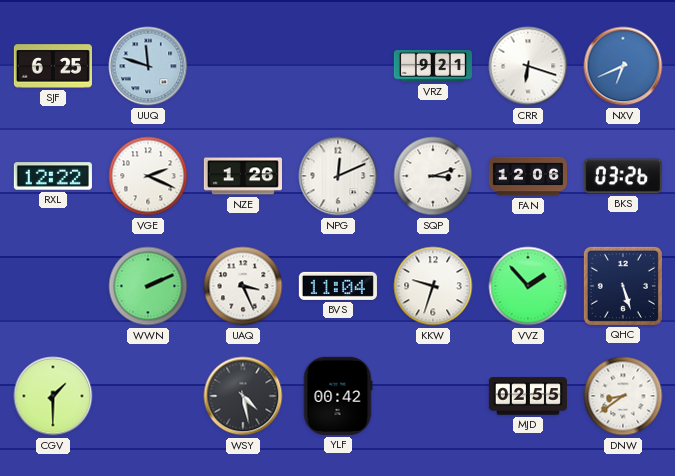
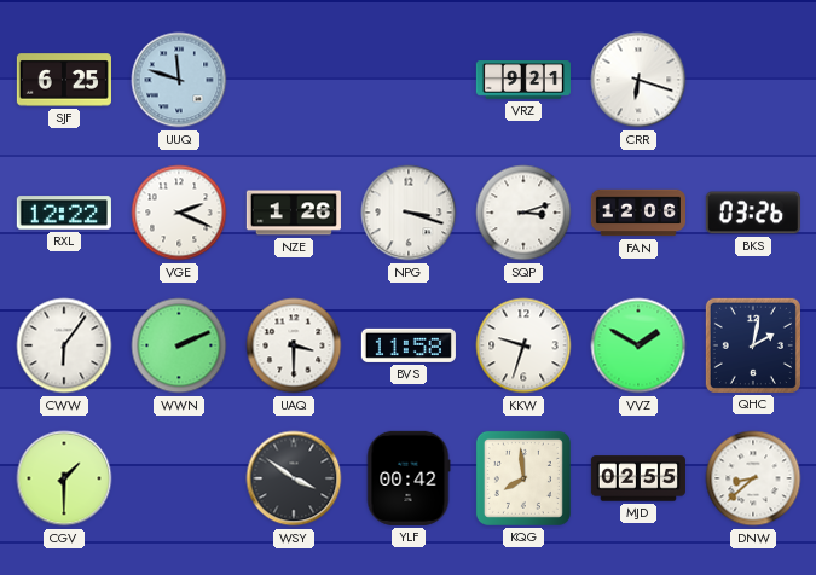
NXV: 6:41 -> none (623, 66)
NPG: 12:11 -> 3:18 (409, 213)
CWW: none -> 6:06 (64, 345)
UAQ: 3:26 -> 3:30 (294, 345)
BVS: 11:04 -> 11:58 (409, 345)
VVZ: 1:53 -> 1:50 (638, 345)
QHC: 5:27 -> 2:02 (753, 345)
WSY: 4:28 -> 3:51 (294, 478)
KQG: none -> 7:59 (523, 478)
DNW: 8:39 -> 8:38 (753, 478)
